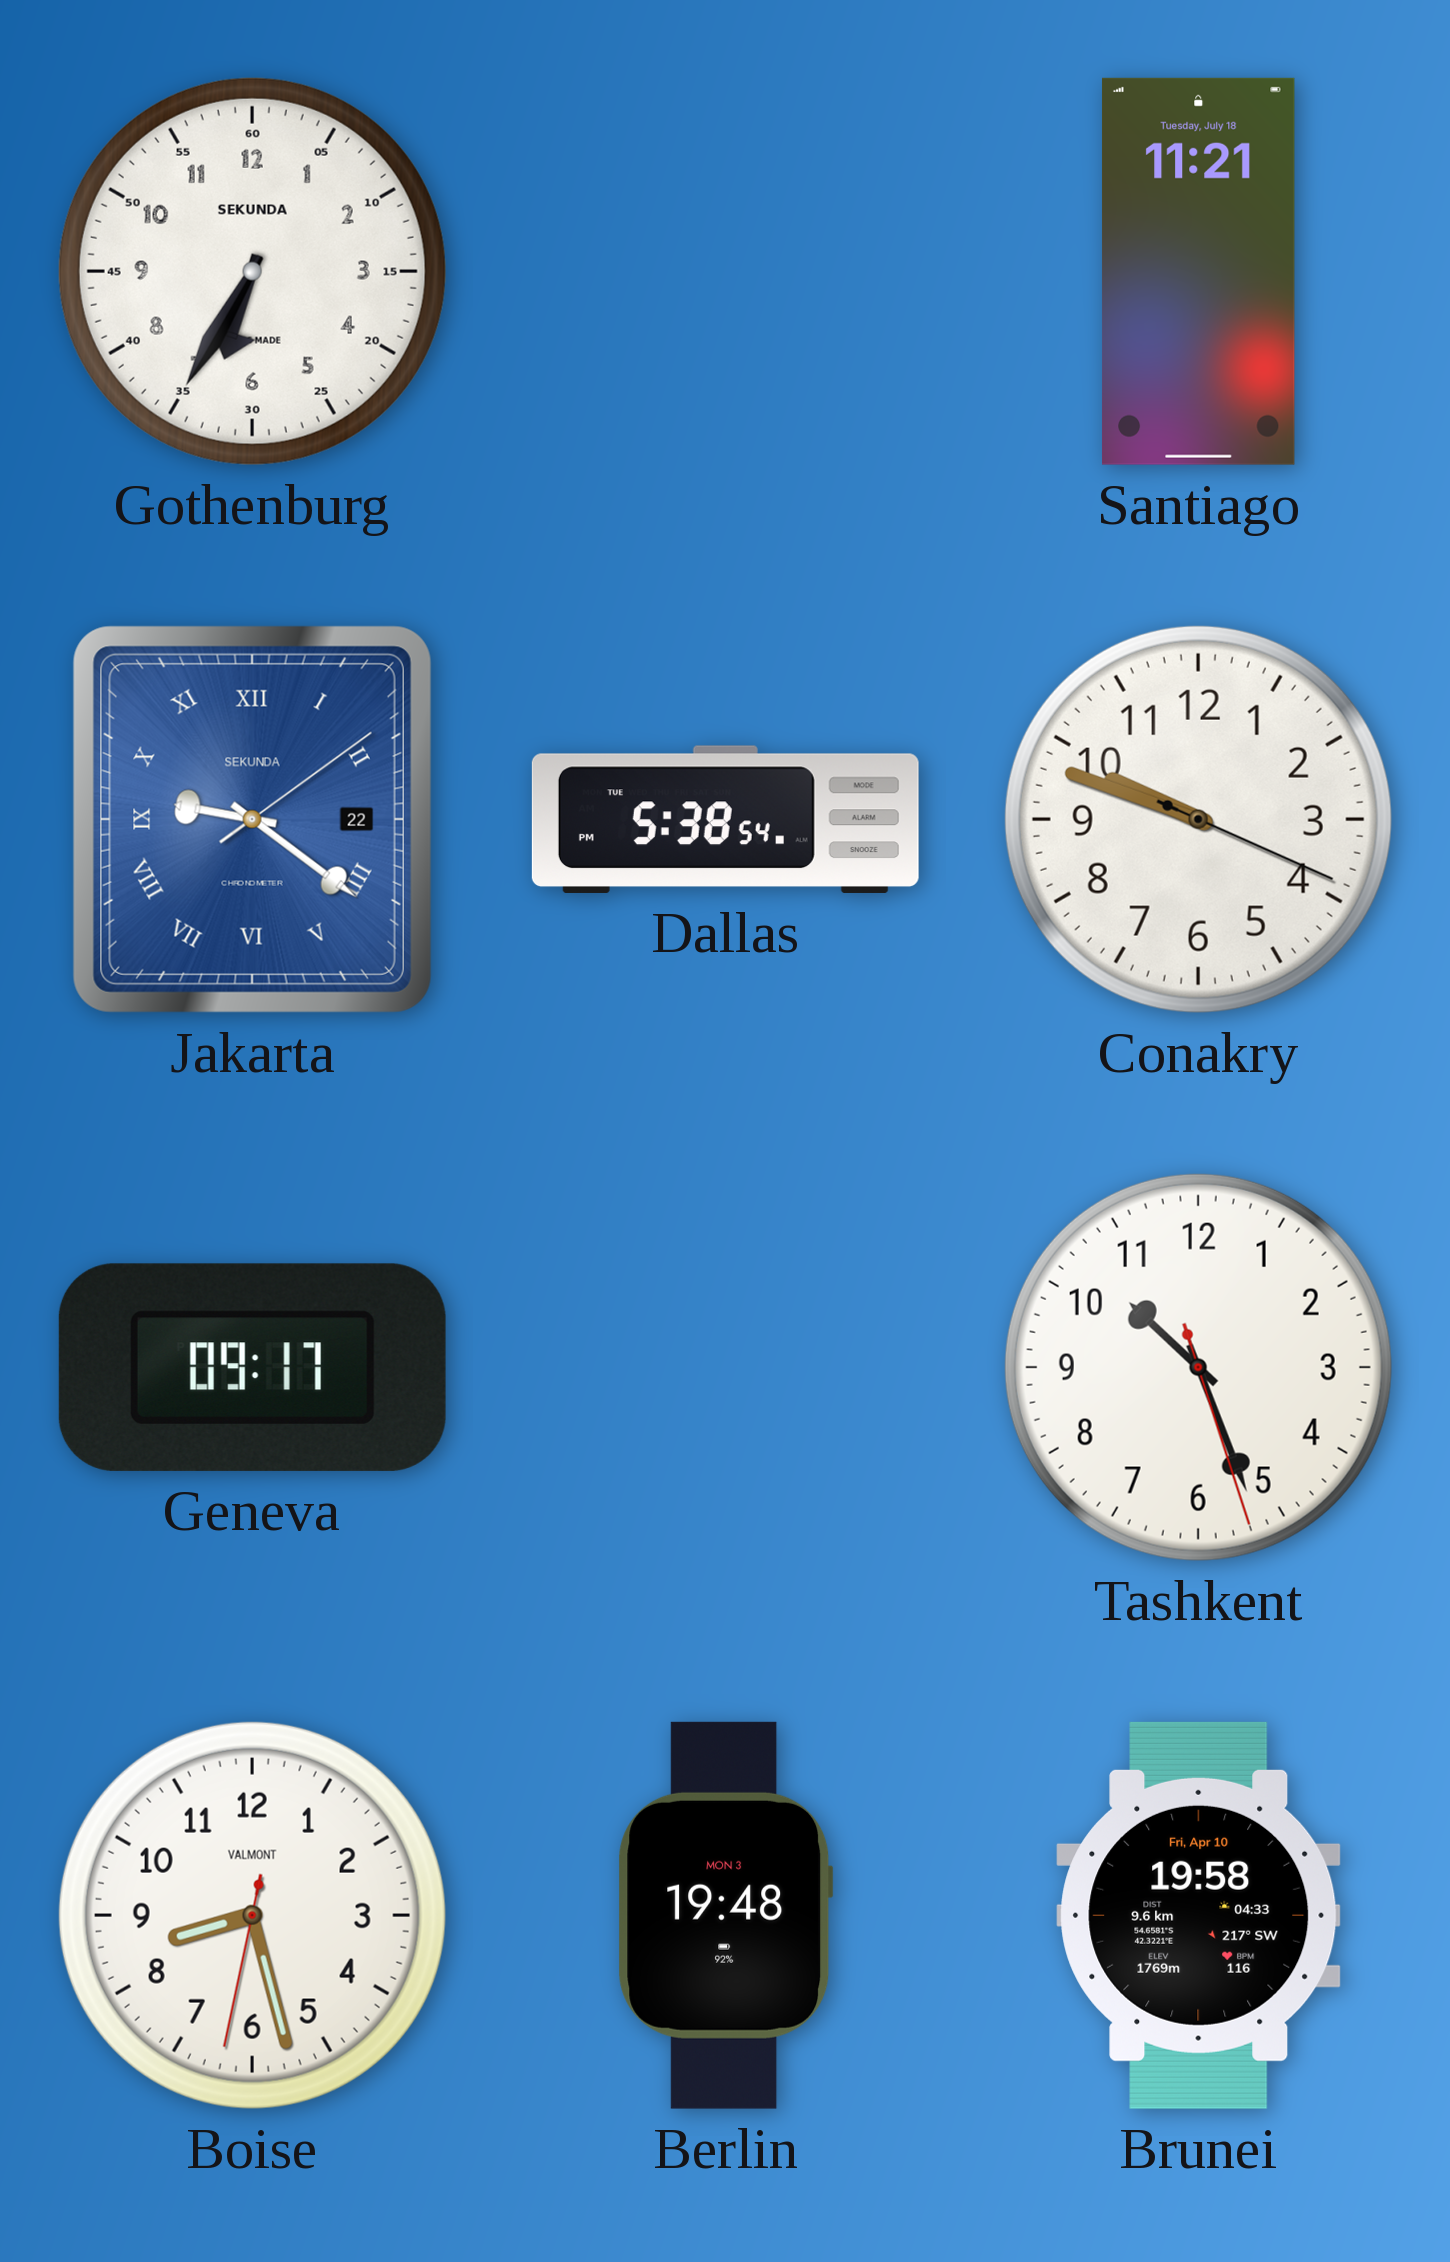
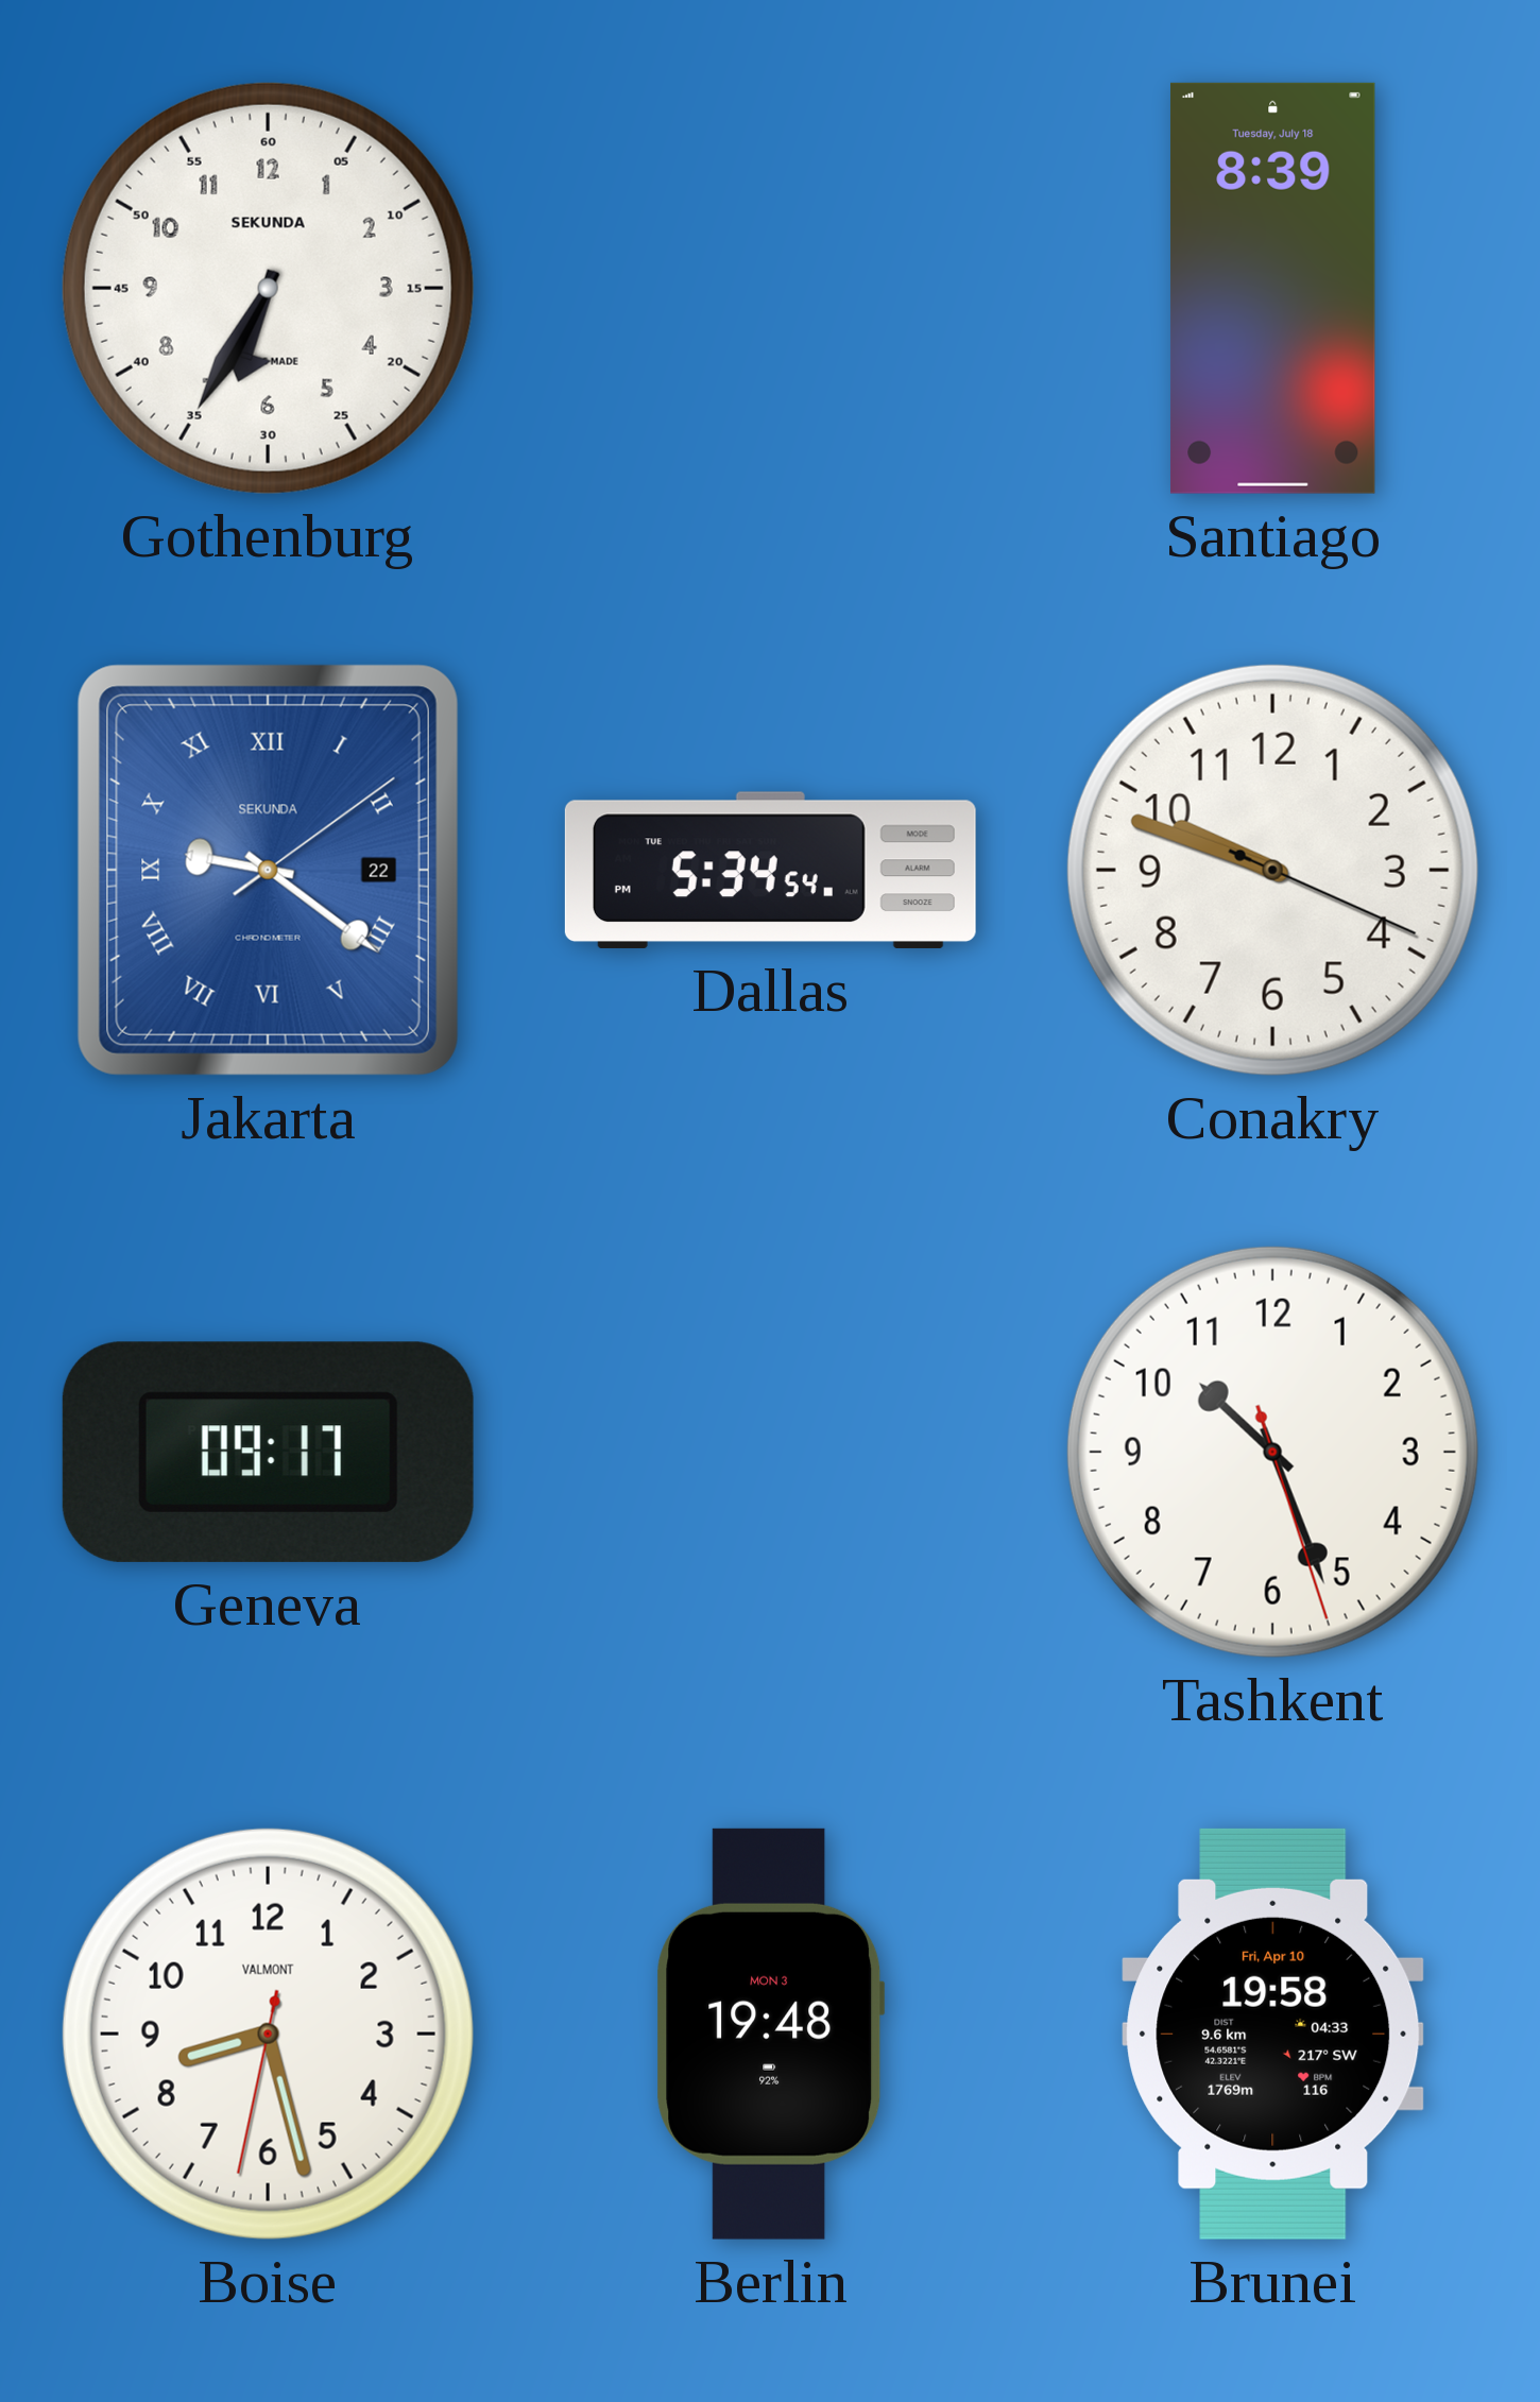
Santiago: 11:21 -> 8:39 (1272, 288)
Dallas: 5:38 -> 5:34 (770, 870)
